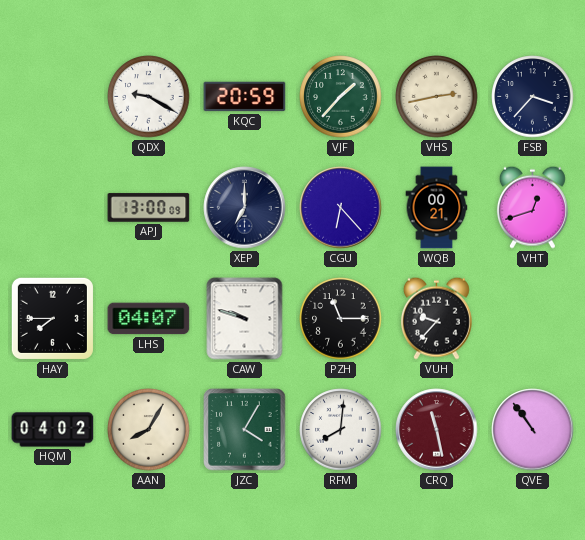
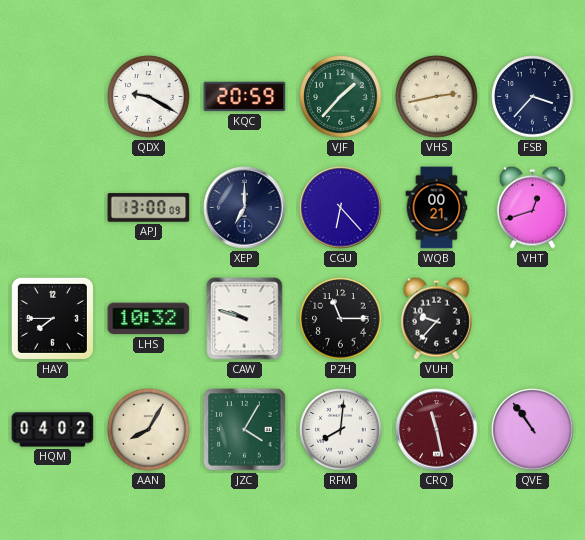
LHS: 04:07 -> 10:32 (149, 319)
